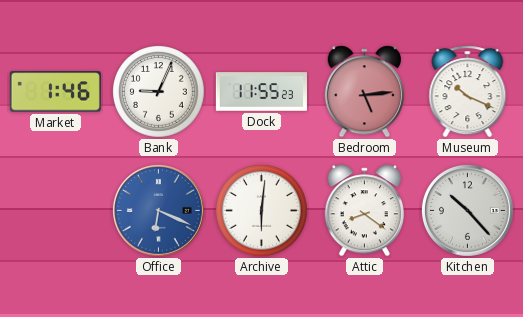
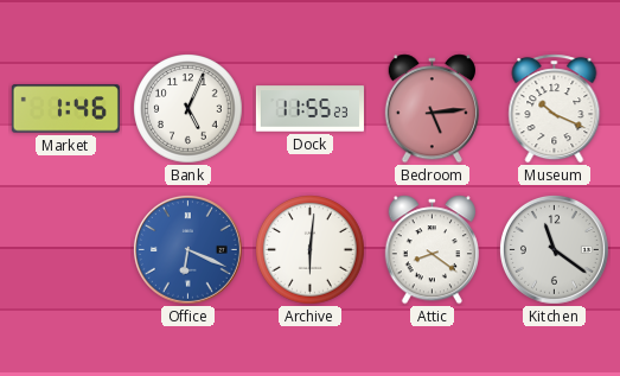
Bank: 9:04 -> 5:04 (188, 109)
Kitchen: 10:23 -> 11:21 (555, 250)
